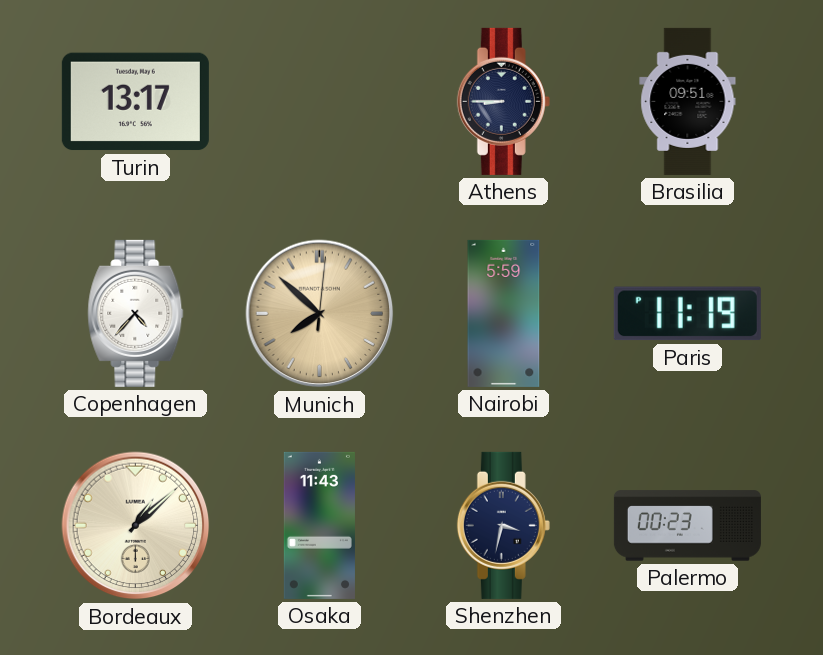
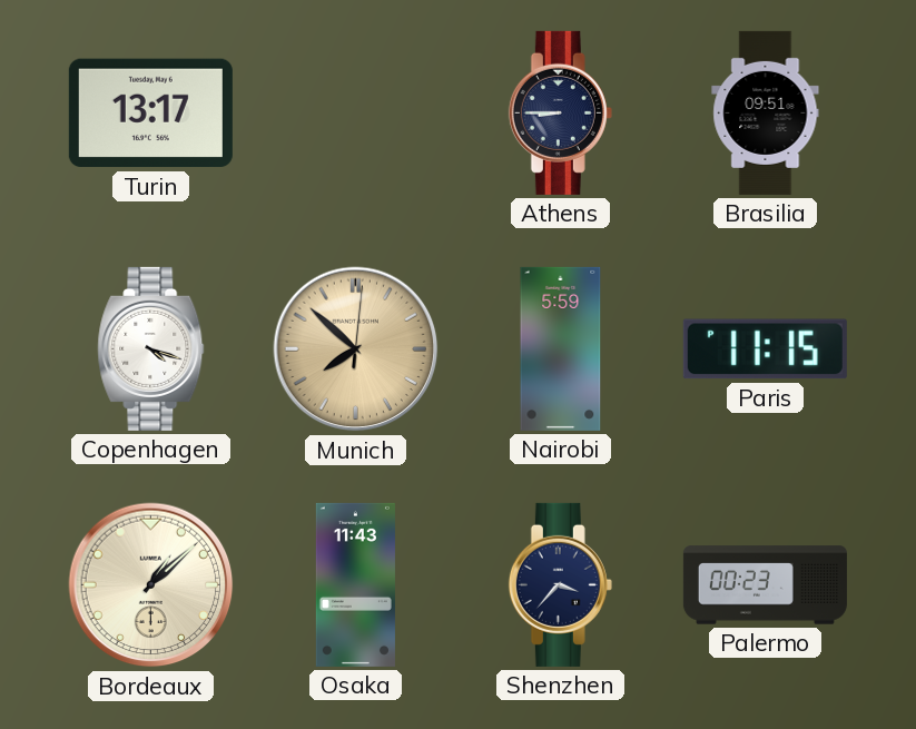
Copenhagen: 4:37 -> 4:18 (151, 348)
Paris: 11:19 -> 11:15 (765, 349)
Shenzhen: 3:32 -> 3:37 (560, 584)
